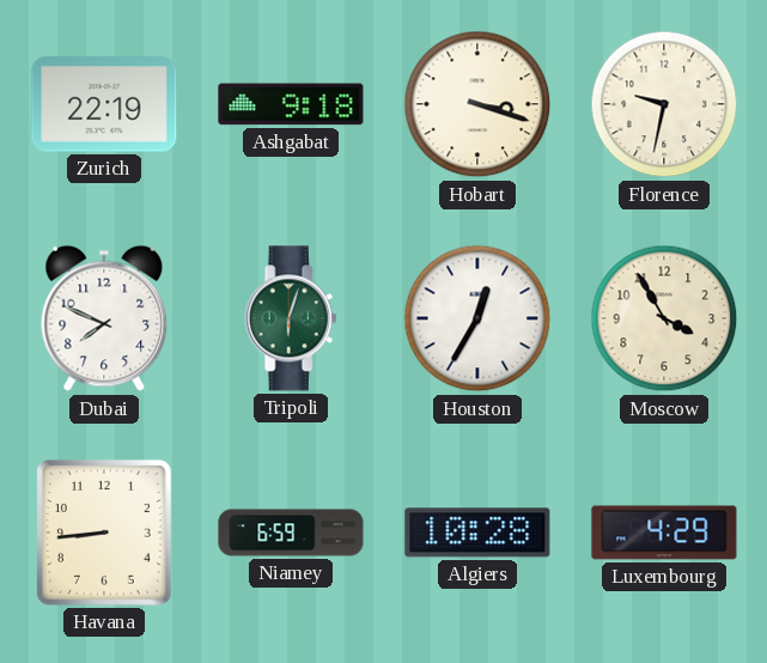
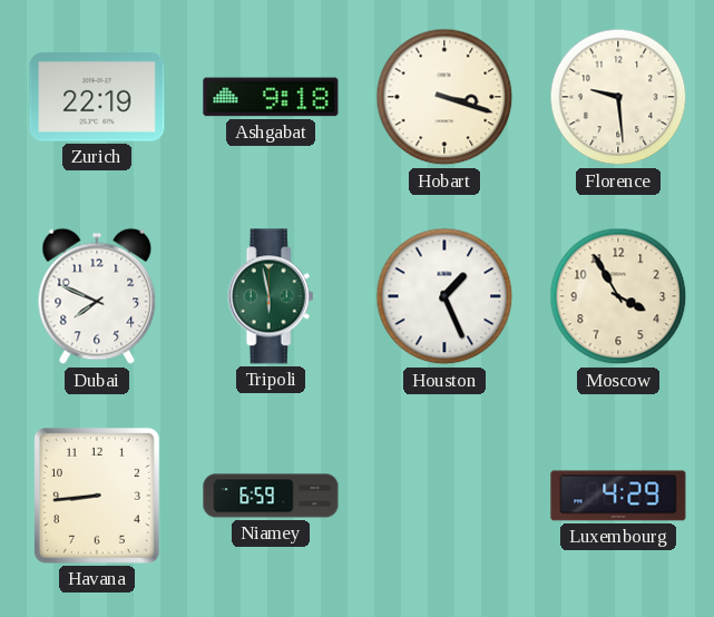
Florence: 9:32 -> 9:29 (618, 97)
Tripoli: 6:03 -> 5:58 (271, 296)
Houston: 12:35 -> 1:26 (444, 296)
Algiers: 10:28 -> none (477, 533)
